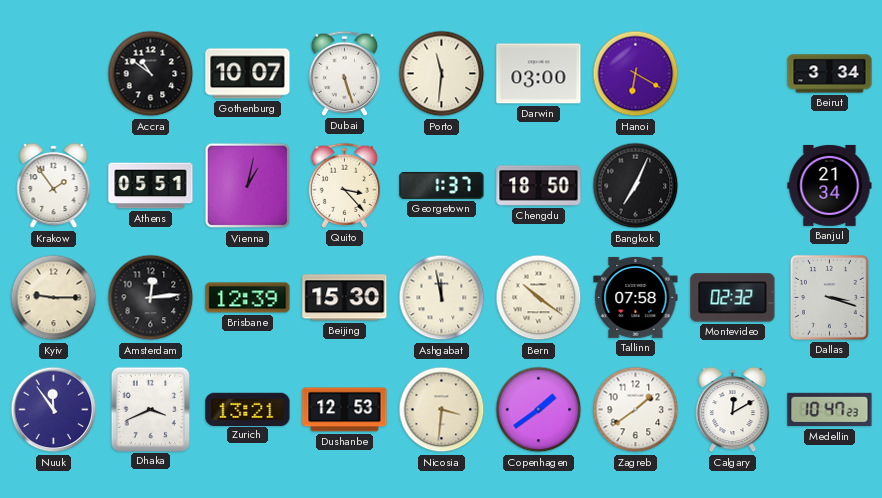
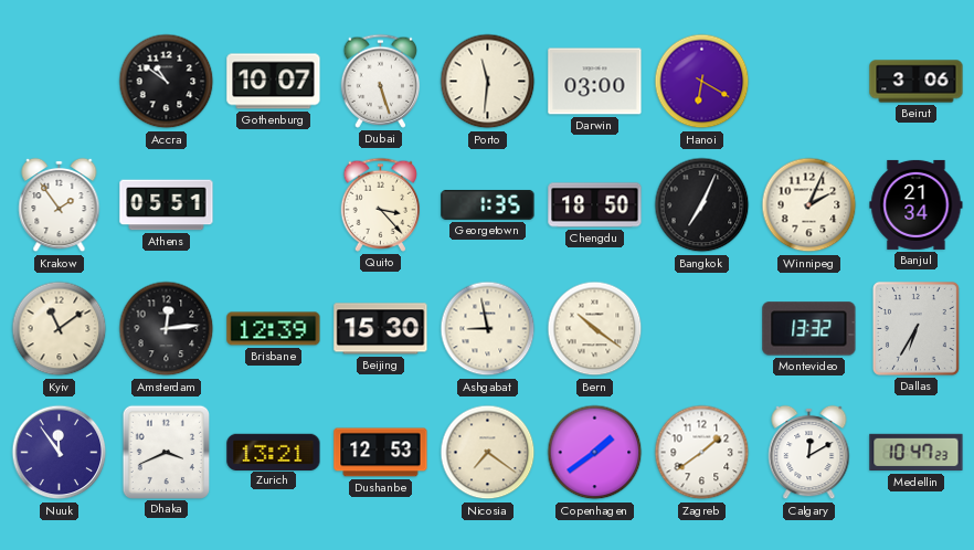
Beirut: 3:34 -> 3:06 (917, 82)
Vienna: 1:02 -> none (248, 186)
Georgetown: 1:37 -> 1:35 (488, 204)
Winnipeg: none -> 2:04 (809, 205)
Kyiv: 9:15 -> 11:09 (60, 329)
Ashgabat: 11:58 -> 8:58 (488, 329)
Tallinn: 07:58 -> none (636, 297)
Montevideo: 02:32 -> 13:32 (809, 329)
Dallas: 3:18 -> 6:35 (915, 328)
Nicosia: 3:31 -> 7:21 (488, 453)
